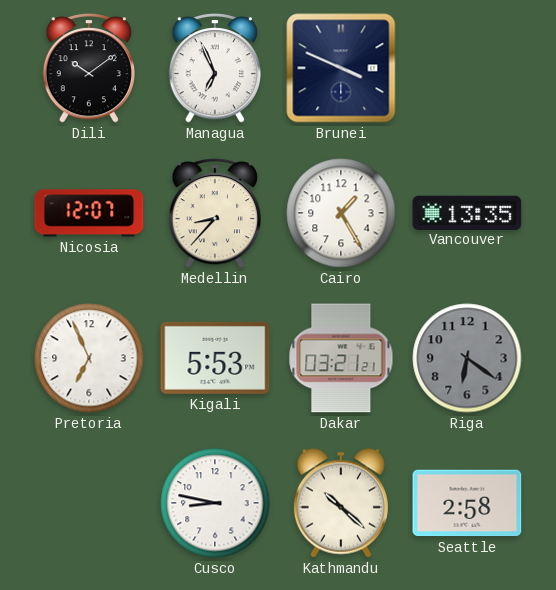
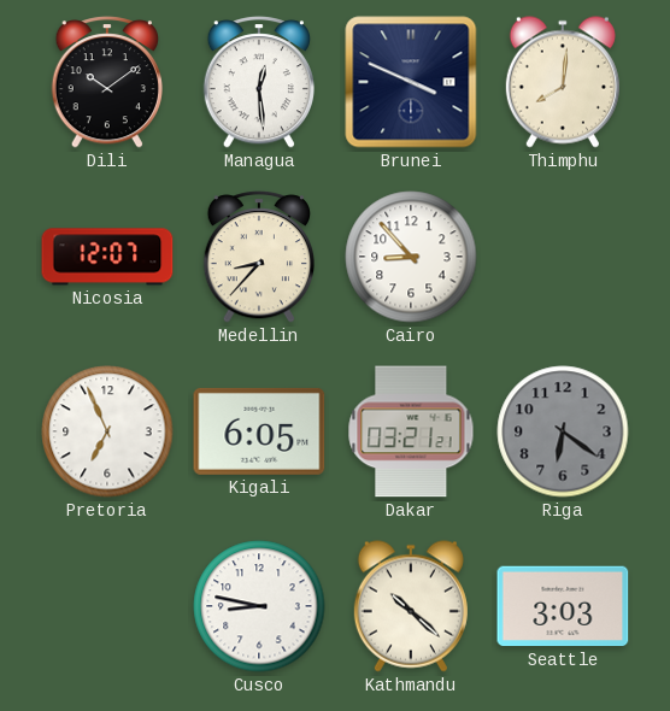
Managua: 6:56 -> 12:29 (258, 83)
Thimphu: none -> 8:01 (563, 82)
Cairo: 1:25 -> 8:53 (411, 257)
Vancouver: 13:35 -> none (467, 212)
Kigali: 5:53 -> 6:05 (259, 431)
Seattle: 2:58 -> 3:03 (563, 606)
